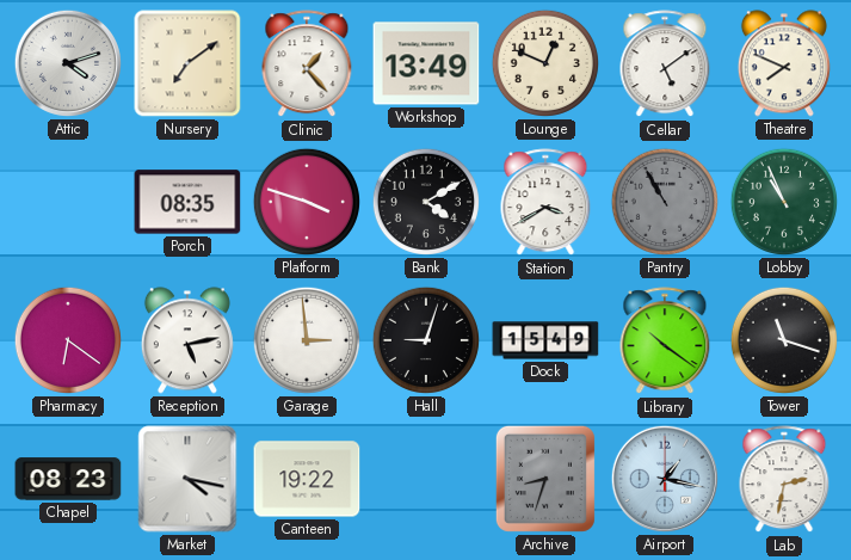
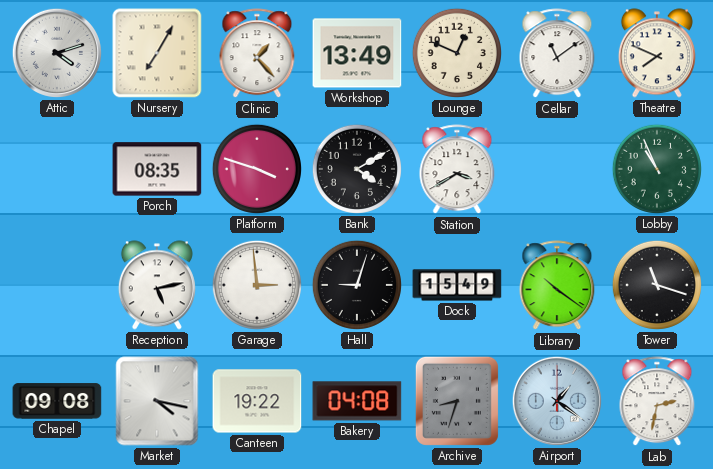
Nursery: 7:09 -> 7:05 (157, 53)
Cellar: 5:09 -> 11:09 (557, 54)
Pantry: 10:55 -> none (665, 202)
Pharmacy: 6:21 -> none (68, 340)
Chapel: 08:23 -> 09:08 (57, 401)
Bakery: none -> 04:08 (357, 401)
Airport: 1:17 -> 1:21 (557, 401)
